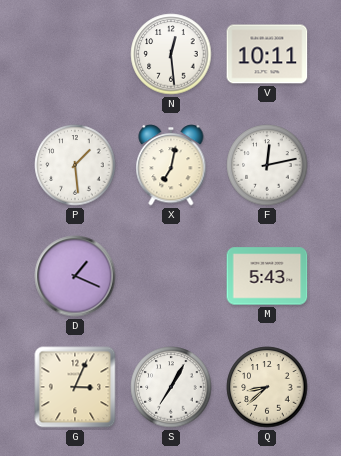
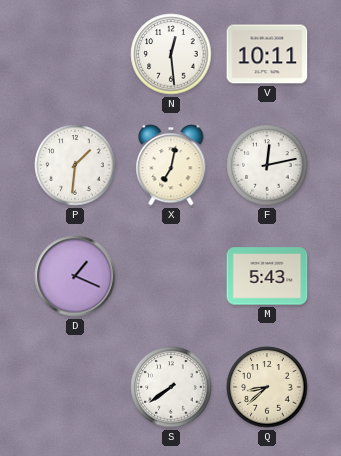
P: 1:29 -> 1:31 (75, 165)
G: 3:04 -> none (75, 387)
S: 7:05 -> 7:39 (171, 387)
